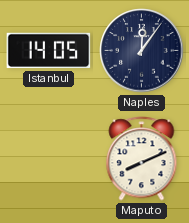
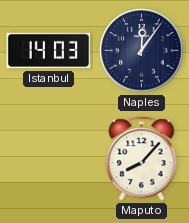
Istanbul: 14:05 -> 14:03 (49, 51)
Maputo: 8:11 -> 8:07 (142, 159)
